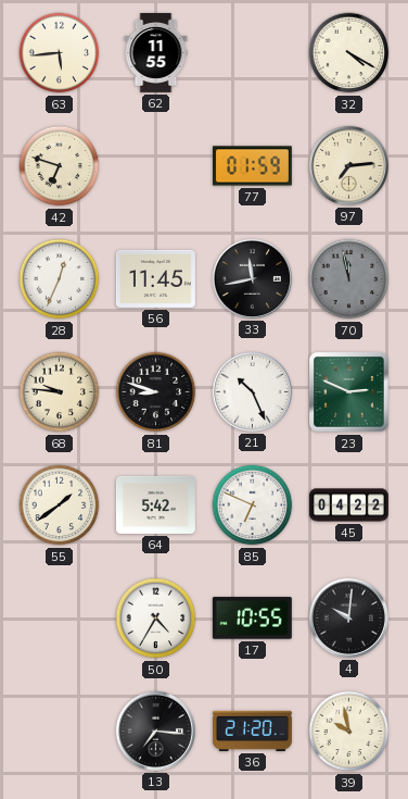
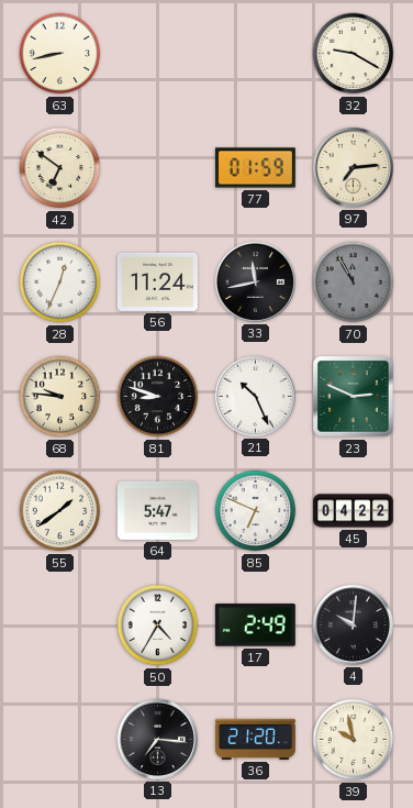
63: 5:44 -> 8:43 (60, 54)
62: 11:55 -> none (156, 52)
32: 4:20 -> 9:20 (354, 54)
42: 6:48 -> 6:51 (60, 168)
56: 11:45 -> 11:24 (157, 281)
70: 11:58 -> 11:55 (354, 283)
64: 5:42 -> 5:47 (157, 510)
17: 10:55 -> 2:49 (255, 626)
